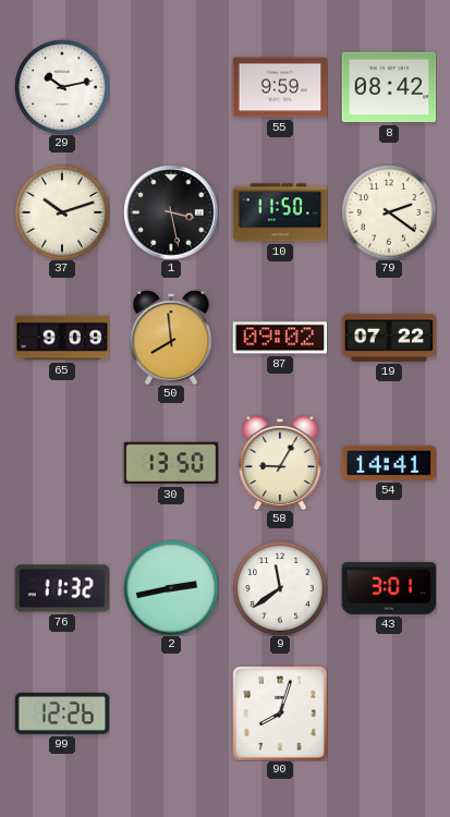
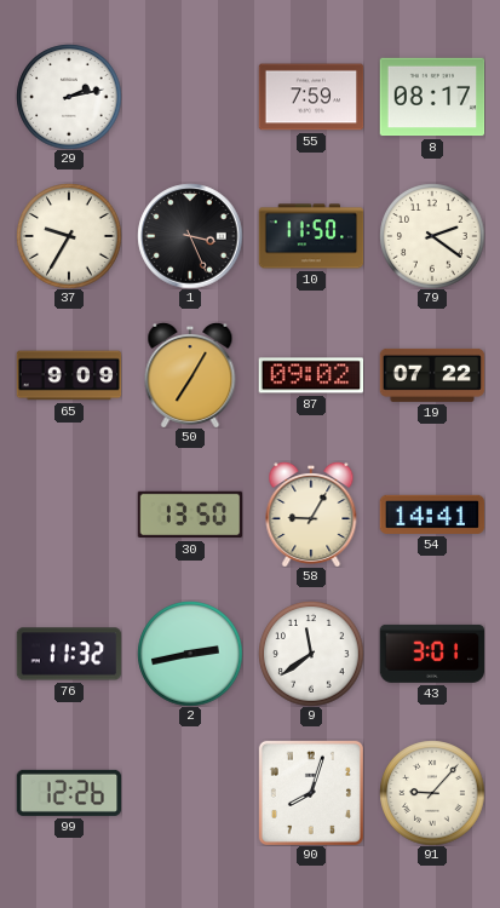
29: 10:13 -> 2:13 (69, 97)
55: 9:59 -> 7:59 (311, 97)
8: 08:42 -> 08:17 (432, 97)
37: 10:12 -> 9:35 (69, 236)
1: 3:28 -> 3:26 (190, 236)
50: 7:59 -> 7:05 (190, 375)
91: none -> 9:07 (432, 793)
